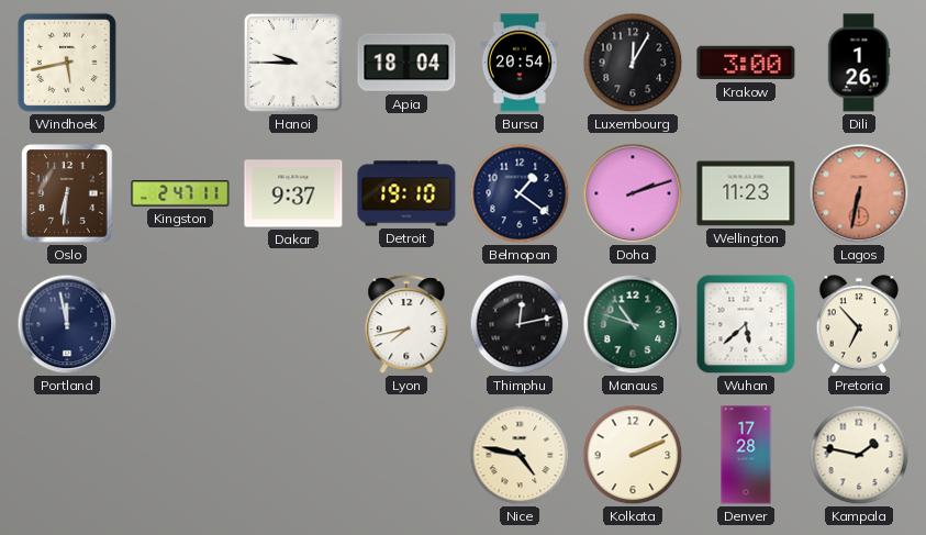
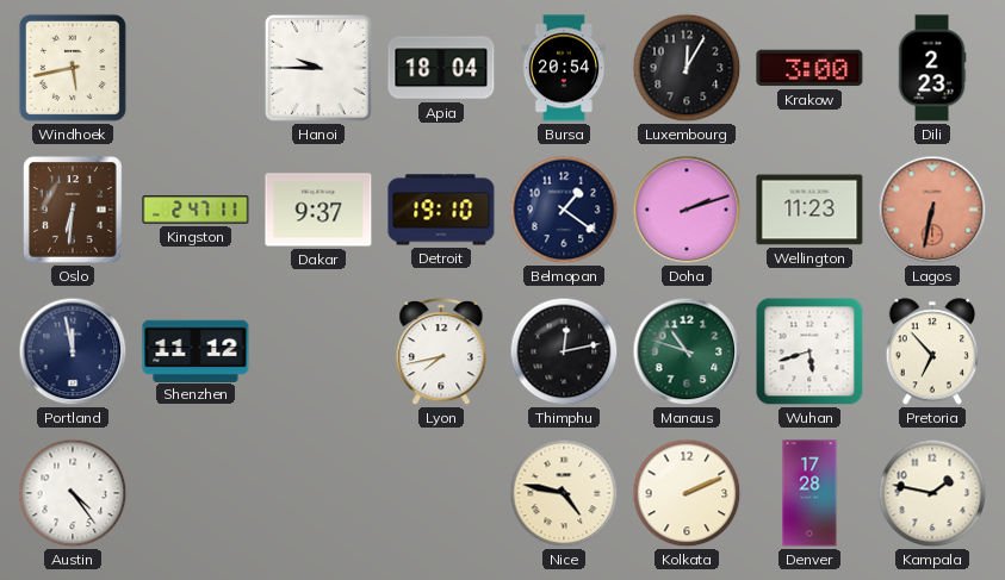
Dili: 1:26 -> 2:23 (932, 68)
Shenzhen: none -> 11:12 (196, 350)
Wuhan: 5:38 -> 5:42 (809, 351)
Austin: none -> 4:24 (73, 493)
